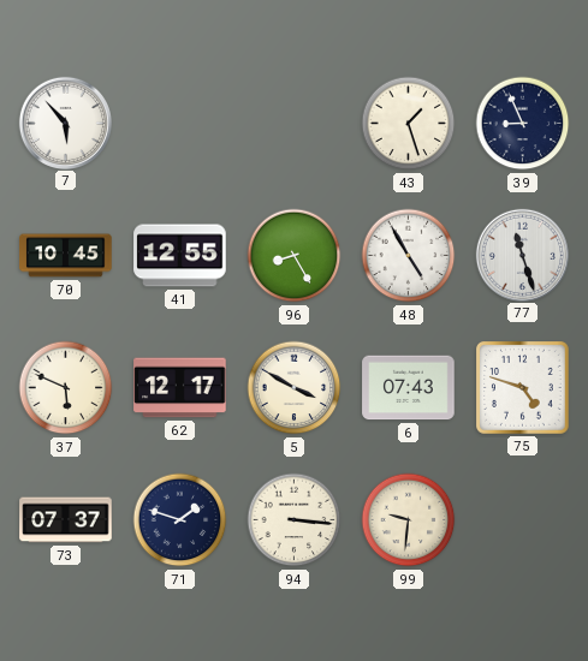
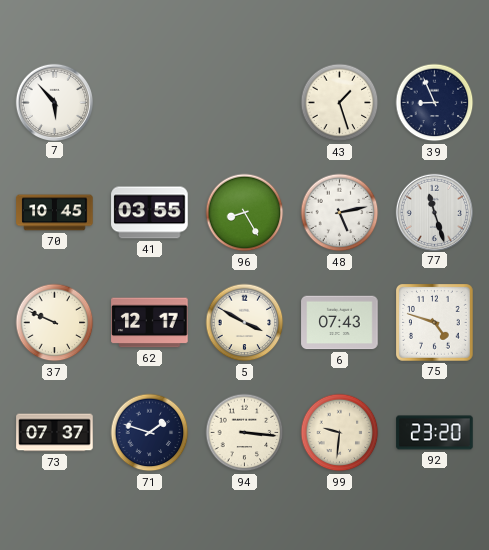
41: 12:55 -> 03:55 (150, 213)
48: 4:55 -> 5:13 (340, 213)
37: 5:49 -> 9:49 (55, 323)
92: none -> 23:20 (435, 433)
